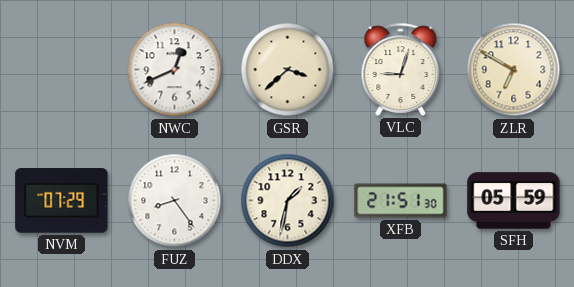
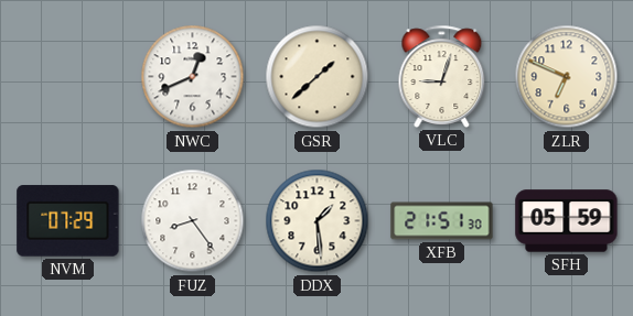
GSR: 3:38 -> 1:38 (318, 77)
ZLR: 6:50 -> 6:49 (567, 77)
DDX: 1:32 -> 1:29 (318, 221)
